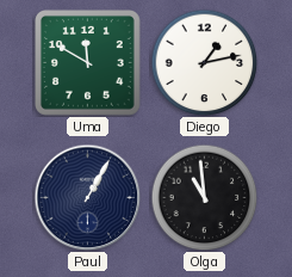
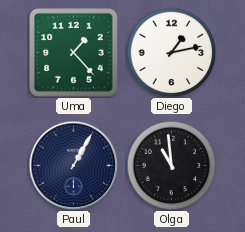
Uma: 11:50 -> 1:23 (74, 53)
